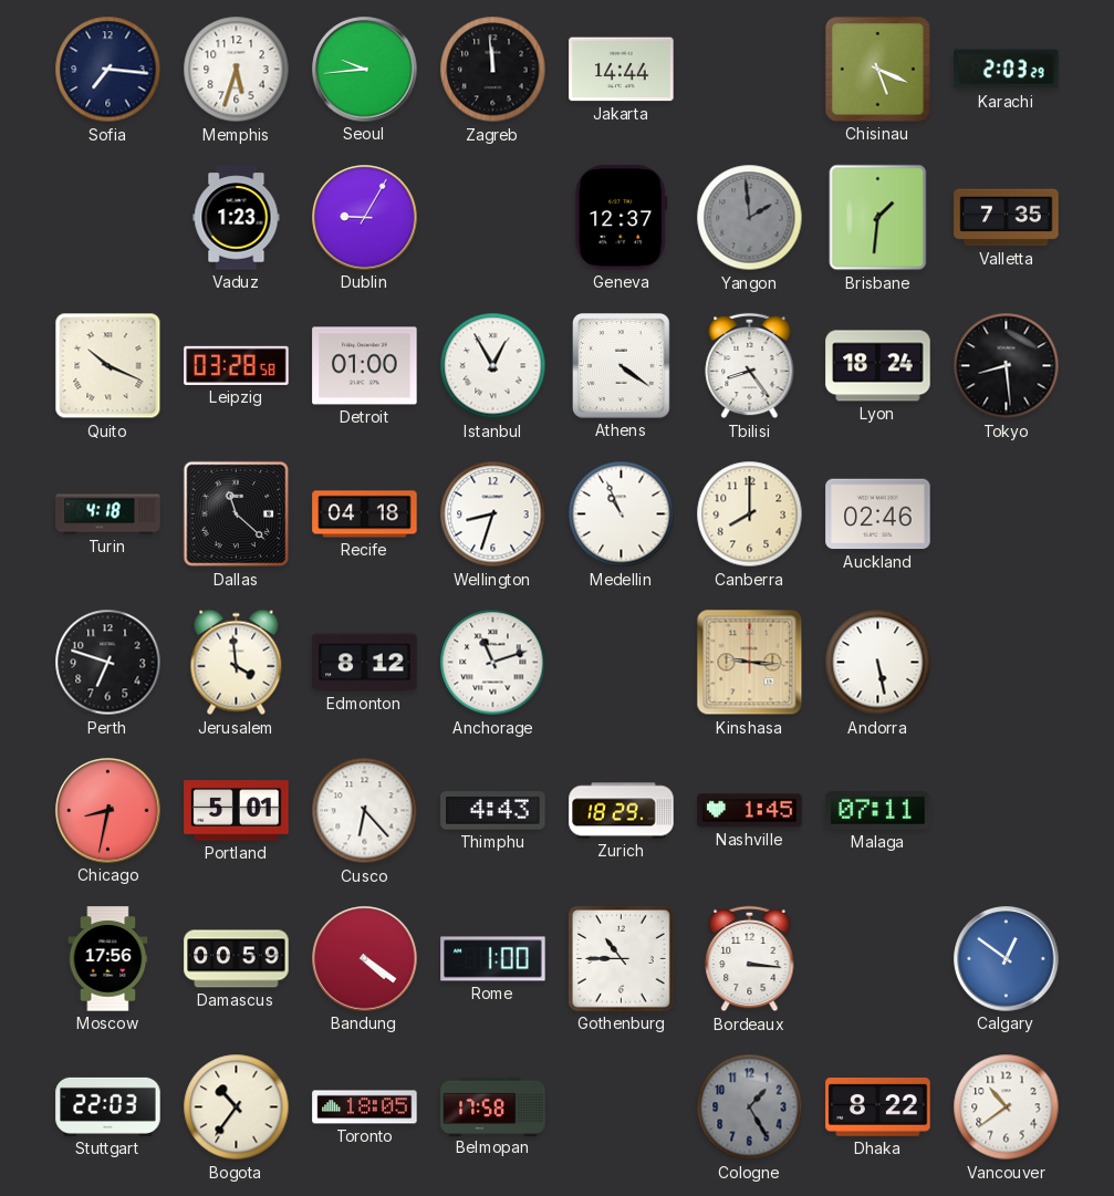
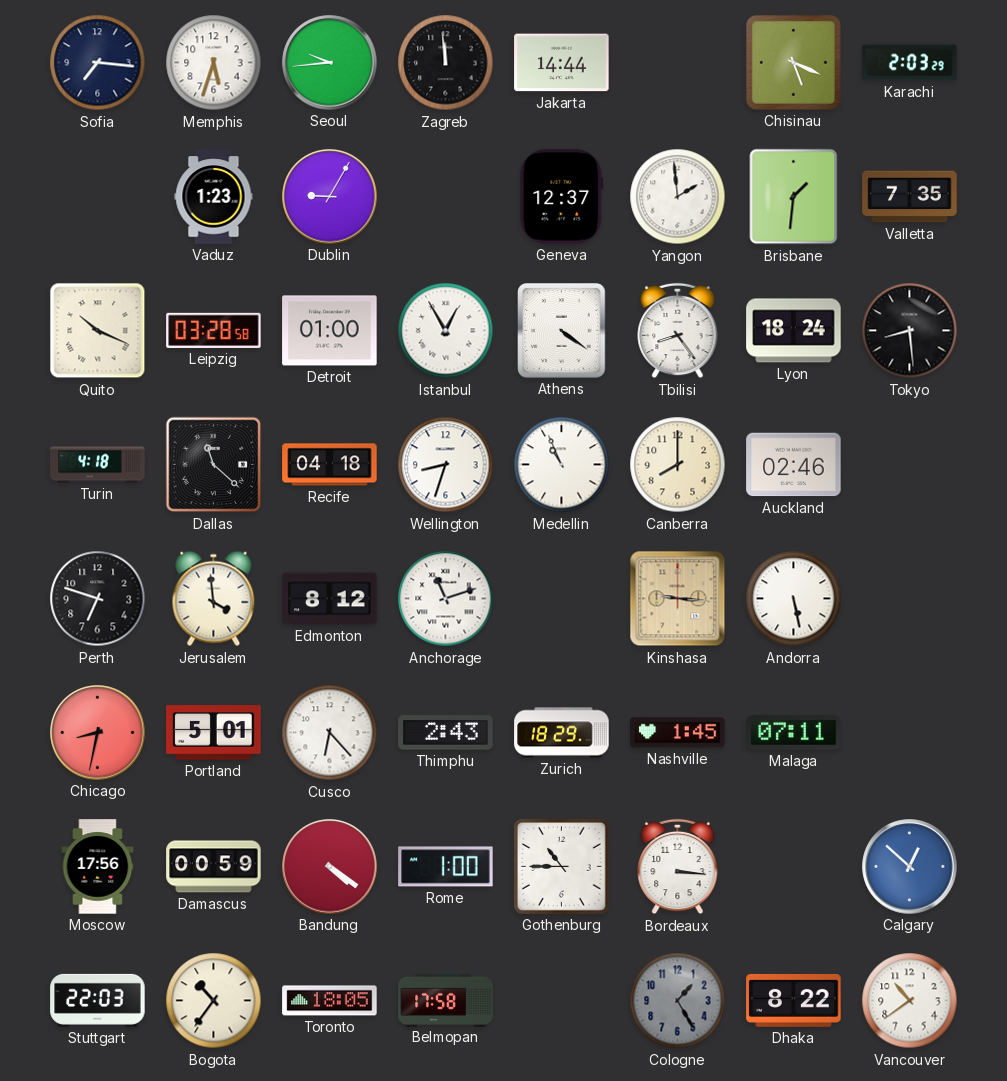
Yangon dial: grey -> white (678, 197)
Thimphu: 4:43 -> 2:43 (446, 733)
Calgary: 12:51 -> 12:52 (910, 867)
